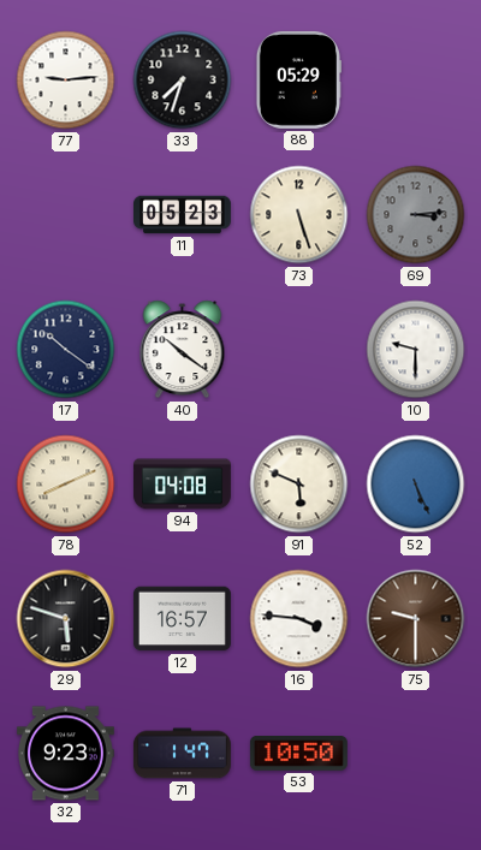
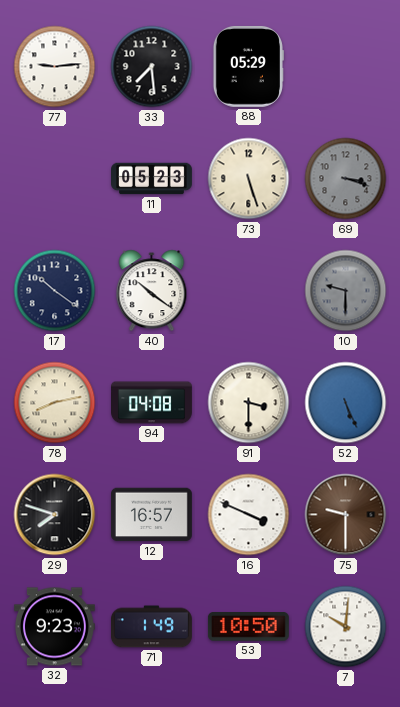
33: 7:33 -> 7:29 (152, 67)
69: 3:14 -> 3:18 (346, 179)
10 dial: white -> grey (346, 291)
78: 8:11 -> 8:13 (55, 403)
91: 5:49 -> 3:30 (249, 403)
29: 5:48 -> 7:48 (55, 515)
16: 3:46 -> 3:49 (249, 515)
71: 1:47 -> 1:49 (151, 627)
7: none -> 10:01 (346, 627)
